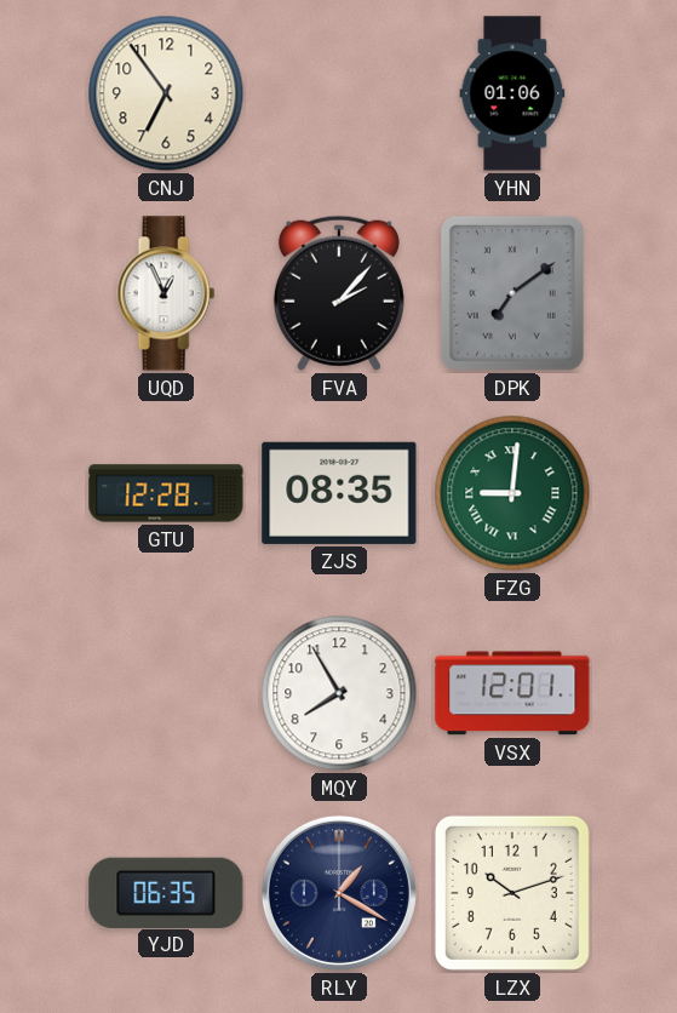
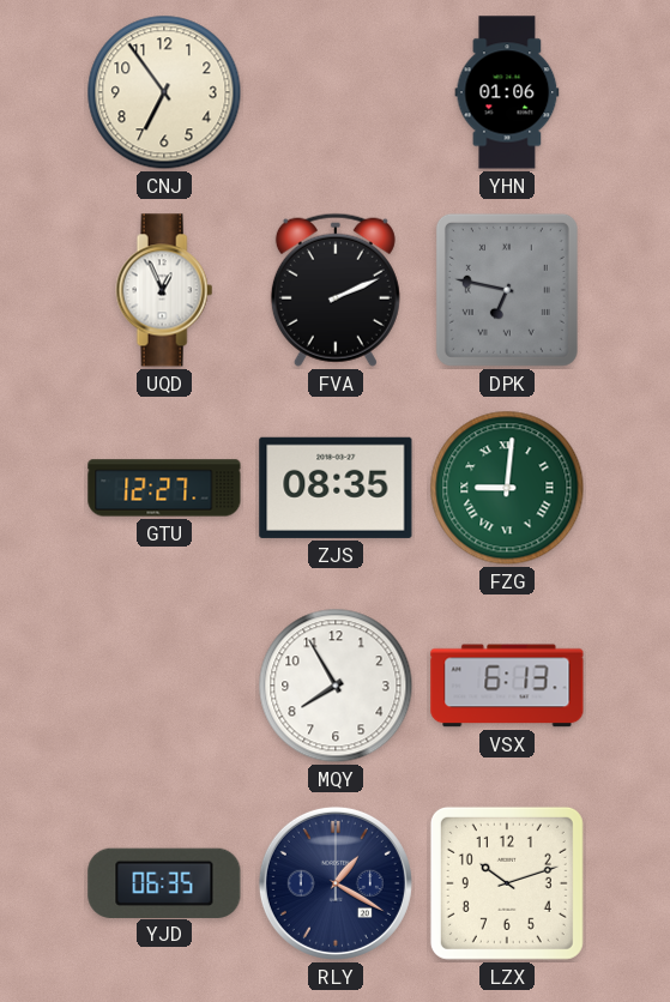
FVA: 2:07 -> 2:11 (336, 290)
DPK: 7:09 -> 6:47 (507, 290)
GTU: 12:28 -> 12:27 (164, 488)
VSX: 12:01 -> 6:13 (507, 686)
